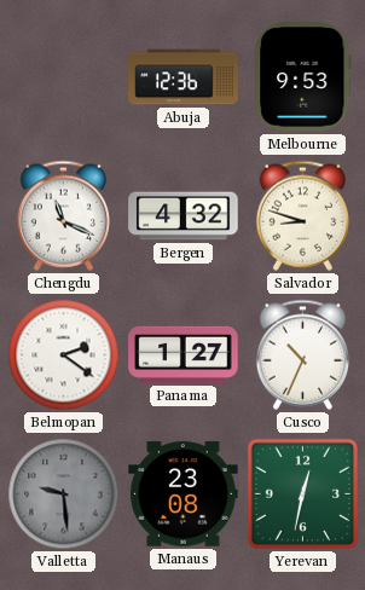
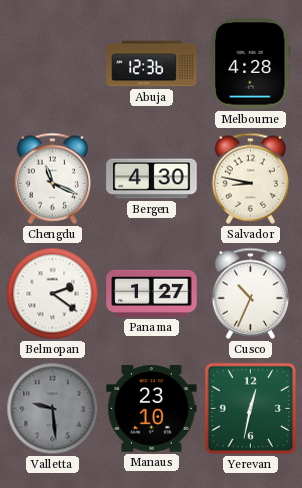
Melbourne: 9:53 -> 4:28 (251, 64)
Bergen: 4:32 -> 4:30 (152, 179)
Salvador: 8:48 -> 8:47 (250, 178)
Manaus: 23:08 -> 23:10 (152, 409)
